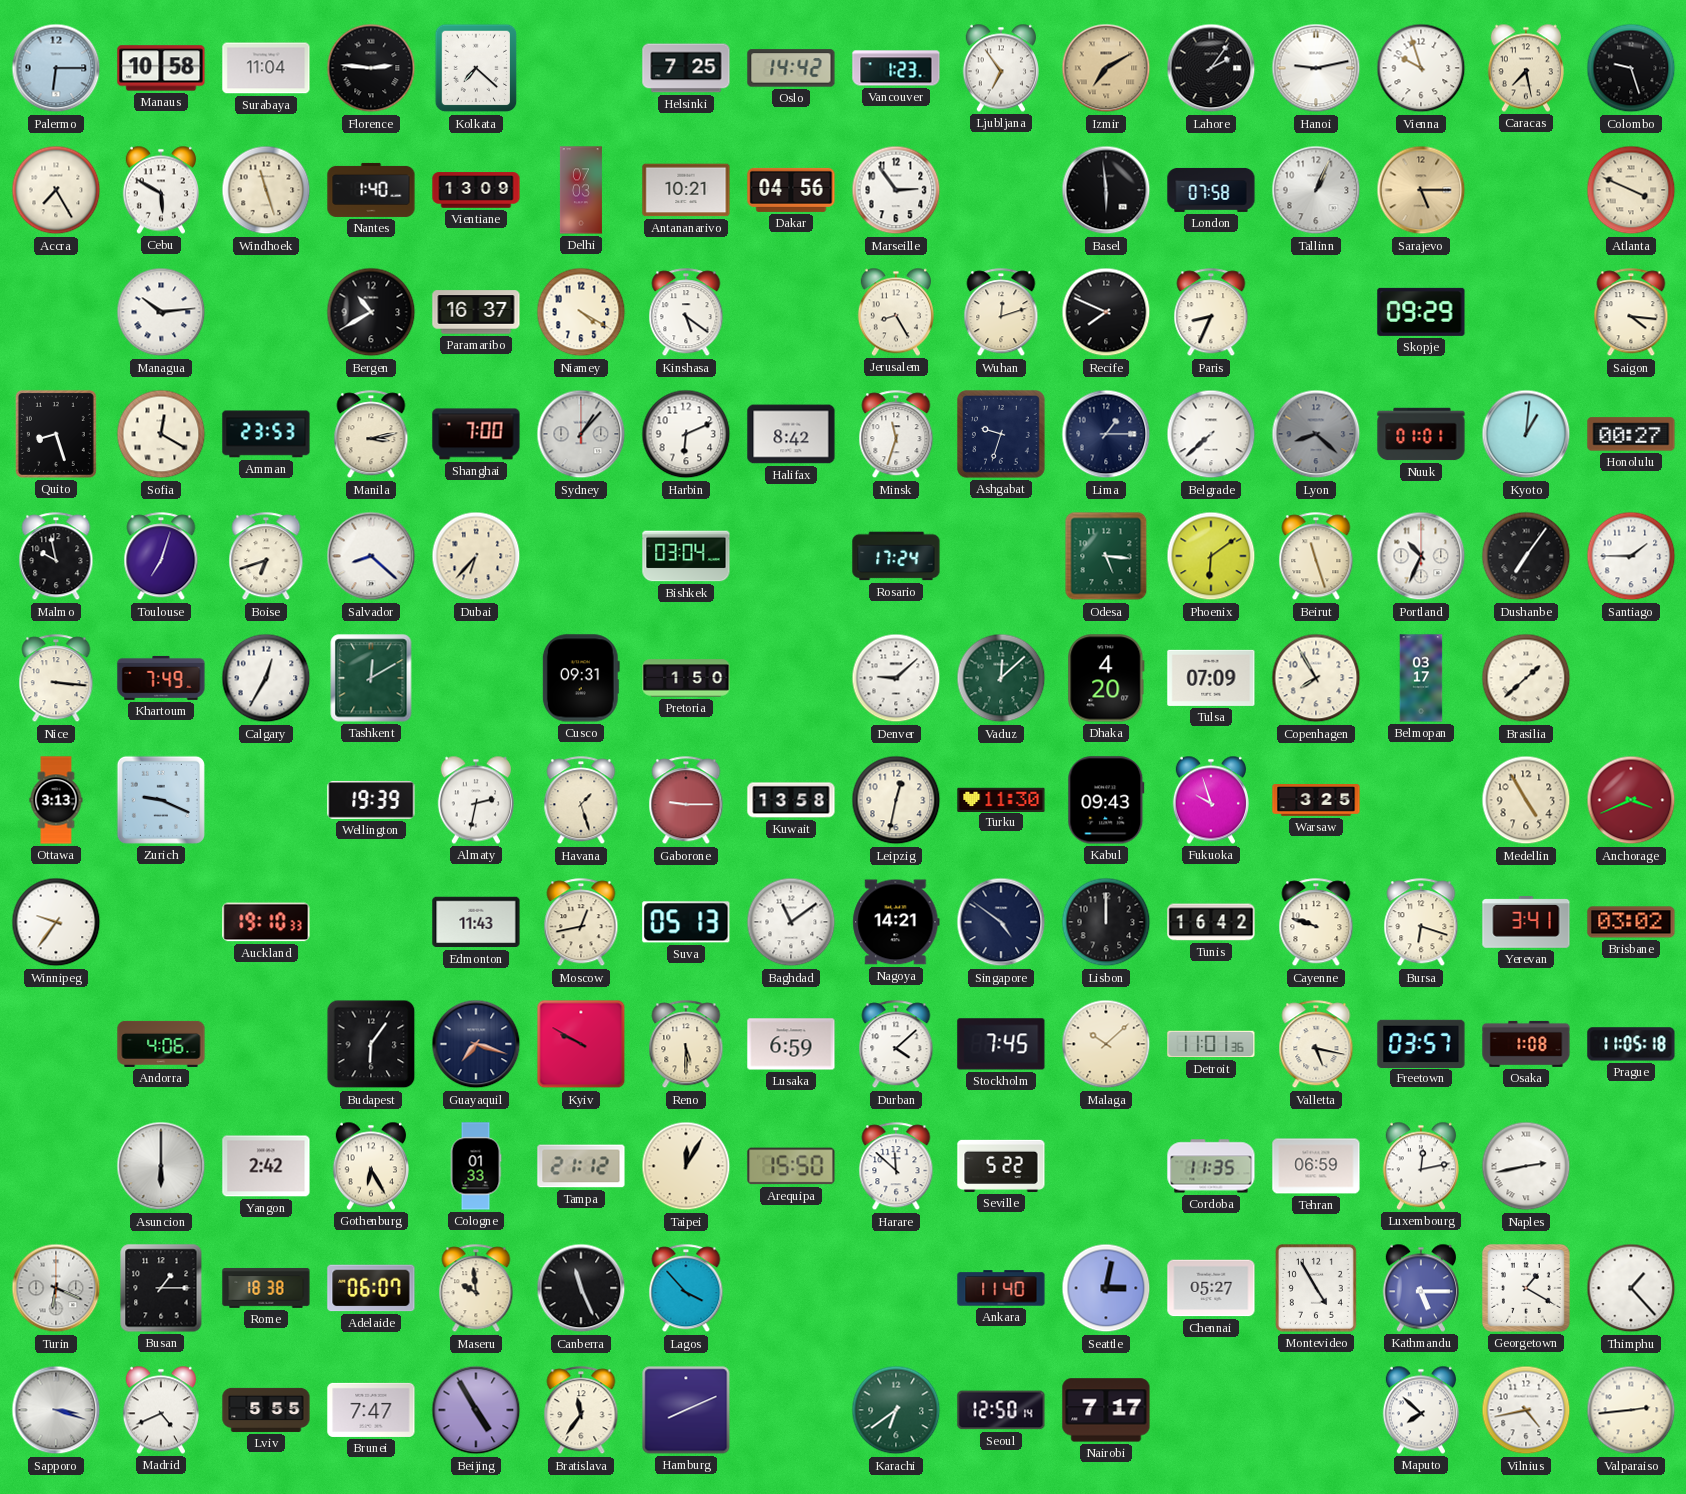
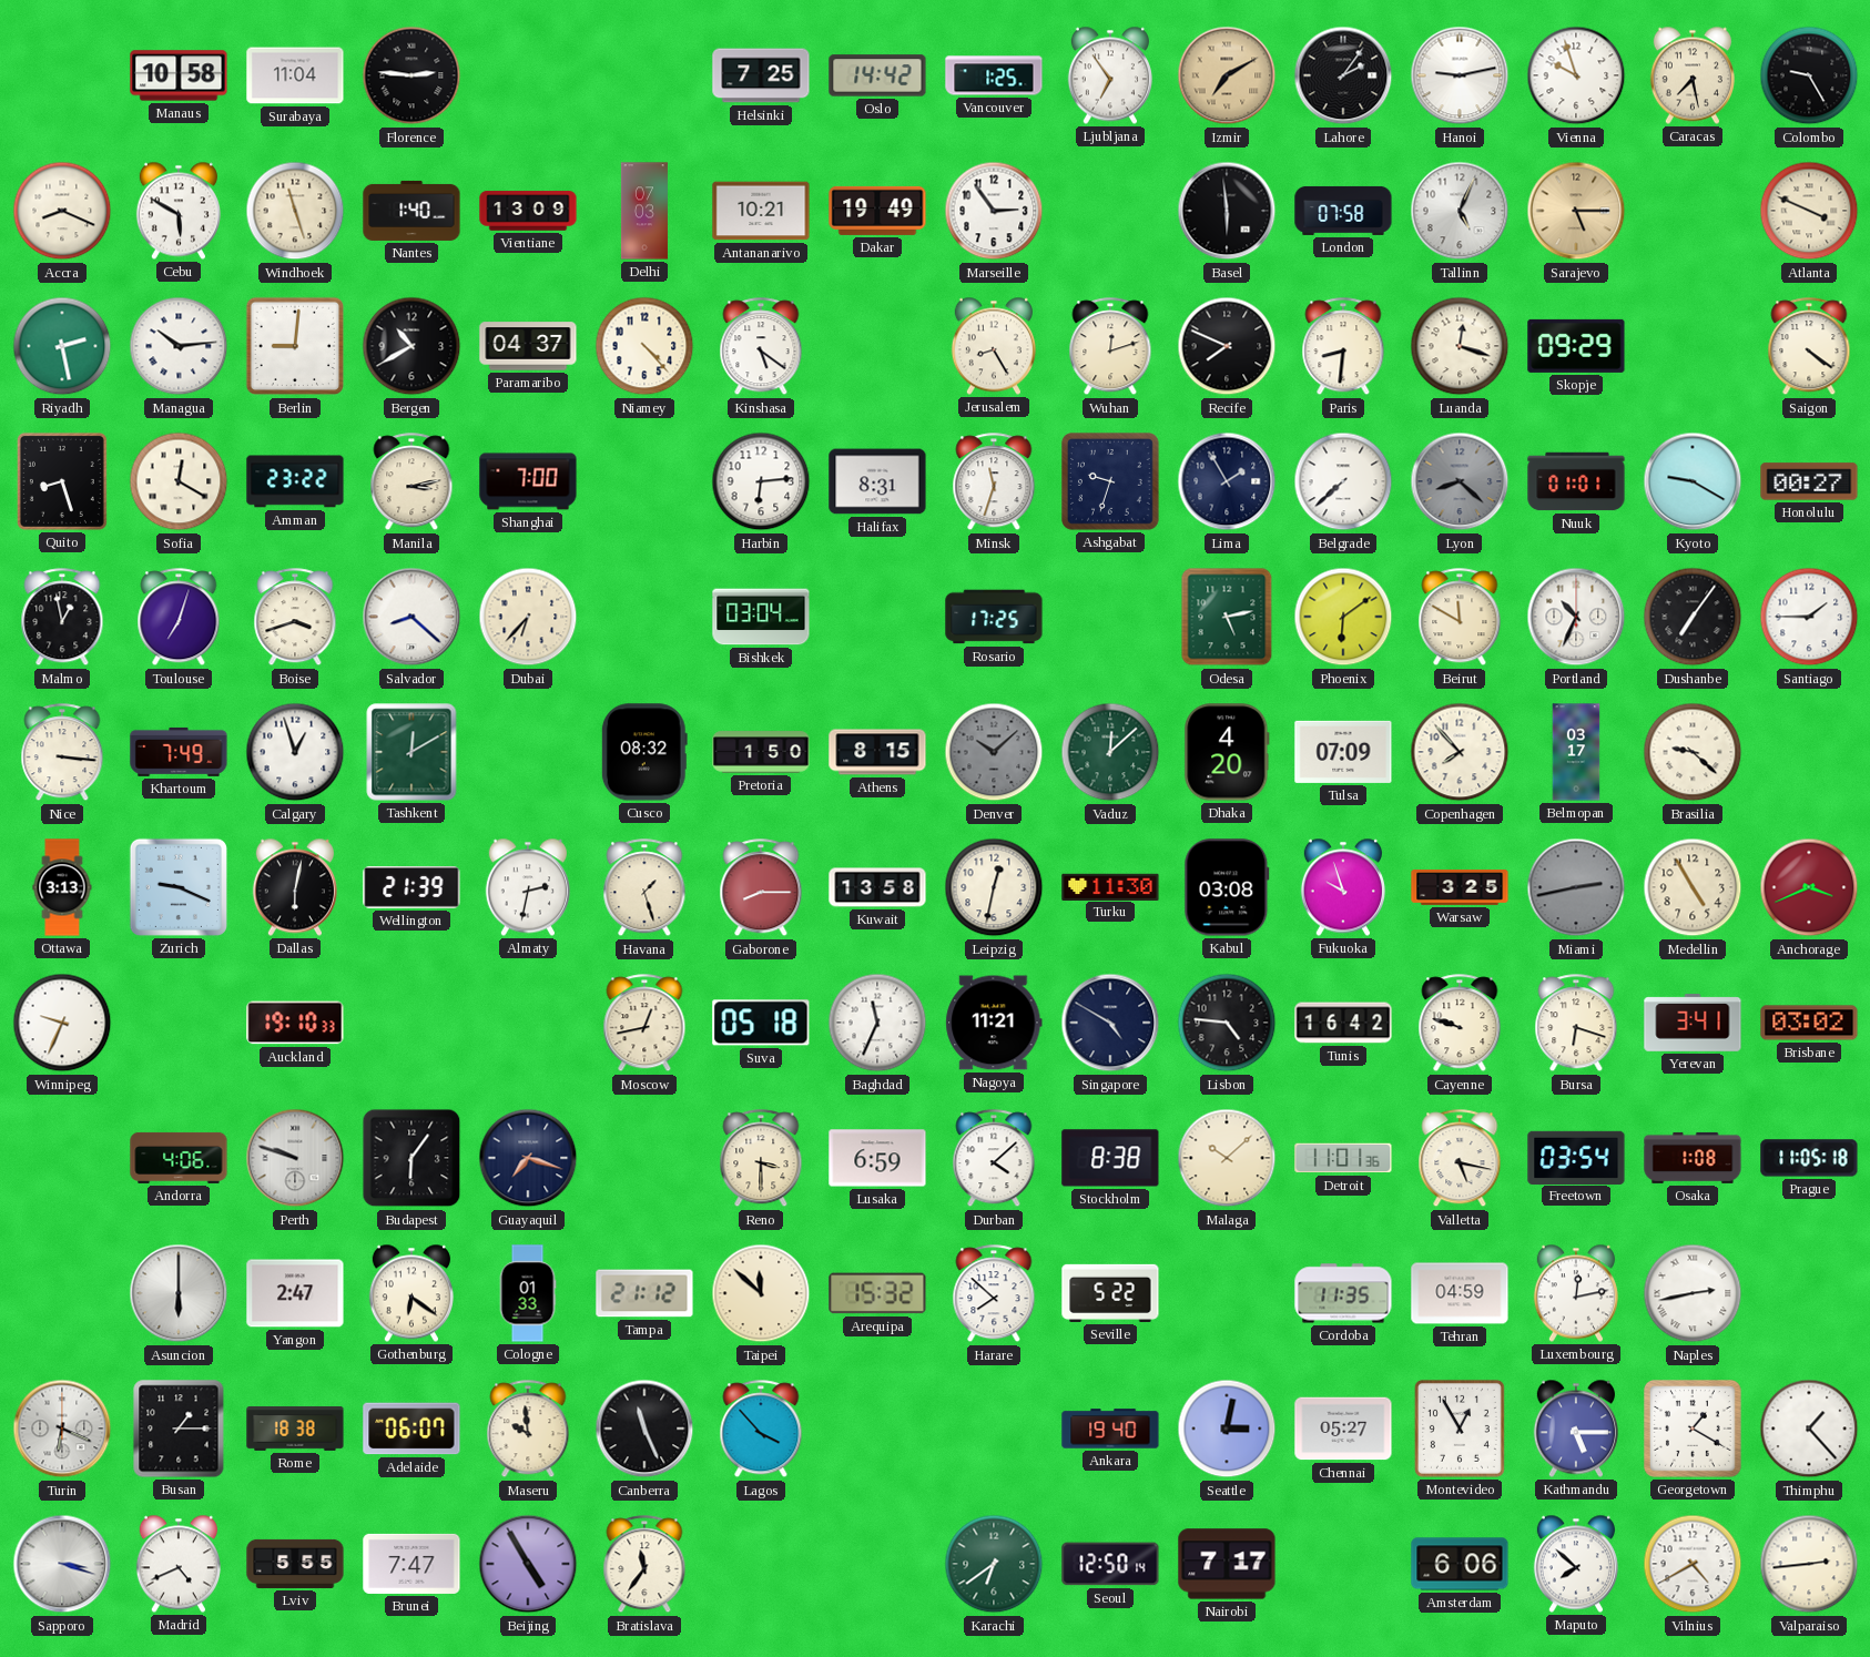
Palermo: 6:15 -> none (56, 68)
Kolkata: 7:22 -> none (476, 68)
Vancouver: 1:23 -> 1:25 (994, 75)
Colombo: 9:27 -> 9:25 (1809, 75)
Accra: 7:25 -> 8:19 (62, 211)
Dakar: 04:56 -> 19:49 (877, 211)
Tallinn: 1:04 -> 5:04 (1460, 211)
Riyadh: none -> 2:28 (62, 346)
Berlin: none -> 9:01 (295, 346)
Paramaribo: 16:37 -> 04:37 (528, 346)
Niamey: 4:20 -> 4:23 (644, 346)
Paris: 8:34 -> 8:31 (1343, 347)
Luanda: none -> 12:18 (1460, 346)
Saigon: 4:16 -> 4:21 (1809, 347)
Amman: 23:53 -> 23:22 (295, 481)
Sydney: 1:07 -> none (581, 434)
Harbin: 6:11 -> 6:14 (761, 481)
Halifax: 8:42 -> 8:31 (877, 481)
Lima: 1:15 -> 1:55 (1227, 481)
Kyoto: 1:01 -> 9:20 (1693, 481)
Malmo: 9:58 -> 12:58 (62, 618)
Boise: 6:42 -> 3:42 (295, 618)
Rosario: 17:24 -> 17:25 (994, 617)
Odesa: 5:16 -> 5:13 (1227, 617)
Beirut: 11:27 -> 11:50 (1460, 618)
Calgary: 12:35 -> 12:57 (295, 752)
Cusco: 09:31 -> 08:32 (644, 752)
Athens: none -> 8:15 (877, 752)
Denver: 9:08 -> 10:08 (994, 752)
Denver dial: white -> grey (994, 752)
Copenhagen: 7:55 -> 7:53 (1460, 752)
Brasilia: 1:38 -> 9:22 (1693, 752)
Dallas: none -> 6:02 (295, 887)
Wellington: 19:39 -> 21:39 (411, 888)
Gaborone: 9:15 -> 8:15 (761, 888)
Kabul: 09:43 -> 03:08 (1227, 887)
Miami: none -> 2:43 (1576, 887)
Winnipeg: 9:36 -> 9:34 (62, 1023)
Edmonton: 11:43 -> none (476, 922)
Suva: 05:13 -> 05:18 (761, 1023)
Baghdad: 11:09 -> 11:34 (877, 1023)
Nagoya: 14:21 -> 11:21 (994, 1023)
Singapore: 4:51 -> 4:50 (1110, 1023)
Lisbon: 12:00 -> 4:46 (1227, 1023)
Perth: none -> 9:48 (295, 1158)
Kyiv: 9:50 -> none (581, 1044)
Reno: 5:30 -> 3:30 (761, 1159)
Stockholm: 7:45 -> 8:38 (1110, 1158)
Freetown: 03:57 -> 03:54 (1576, 1157)
Yangon: 2:42 -> 2:47 (295, 1293)
Gothenburg: 6:25 -> 6:21 (411, 1293)
Taipei: 12:05 -> 11:52 (761, 1293)
Arequipa: 15:50 -> 15:32 (877, 1293)
Harare: 11:52 -> 7:52 (994, 1294)
Tehran: 06:59 -> 04:59 (1460, 1293)
Ankara: 11:40 -> 19:40 (1110, 1429)
Montevideo: 4:55 -> 12:55 (1460, 1429)
Hamburg: 8:11 -> none (686, 1410)
Amsterdam: none -> 6:06 (1460, 1564)
Vilnius: 4:43 -> 4:40 (1693, 1564)
